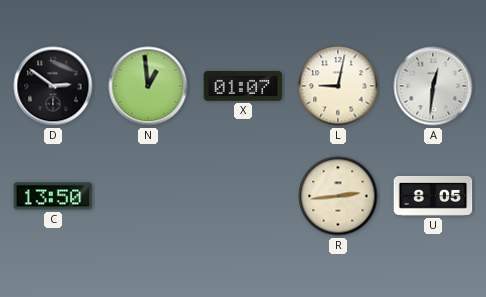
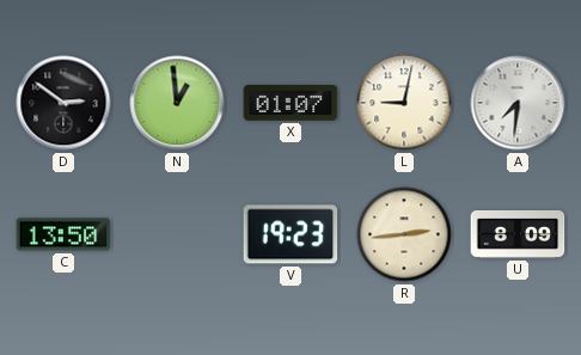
A: 12:31 -> 7:31 (518, 103)
V: none -> 19:23 (290, 234)
U: 8:05 -> 8:09 (518, 234)
